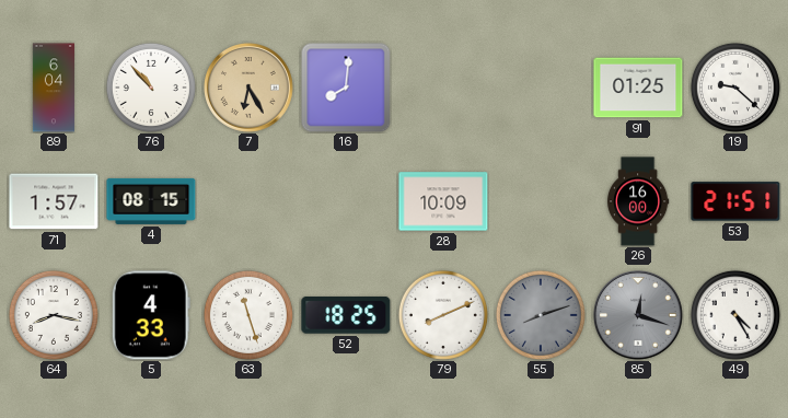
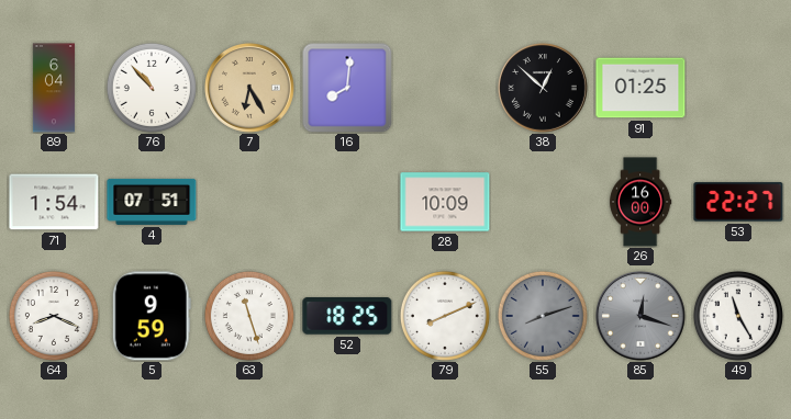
38: none -> 12:52 (544, 89)
19: 9:22 -> none (735, 88)
71: 1:57 -> 1:54 (54, 202)
4: 08:15 -> 07:51 (152, 202)
53: 21:51 -> 22:27 (738, 202)
64: 8:17 -> 8:19 (54, 316)
5: 4:33 -> 9:59 (152, 316)
49: 4:25 -> 11:25 (738, 316)
